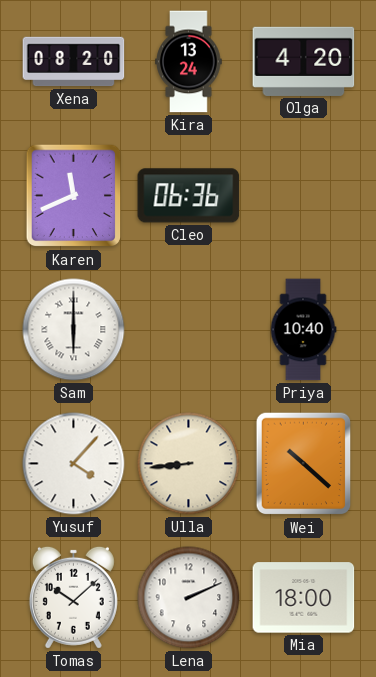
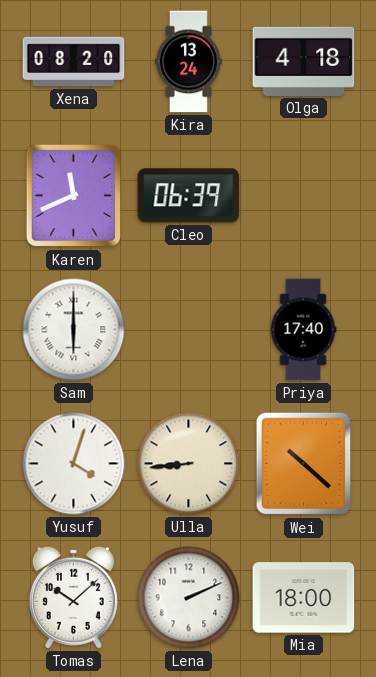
Olga: 4:20 -> 4:18 (304, 61)
Cleo: 06:36 -> 06:39 (189, 196)
Priya: 10:40 -> 17:40 (303, 330)
Yusuf: 4:07 -> 4:03 (74, 464)
